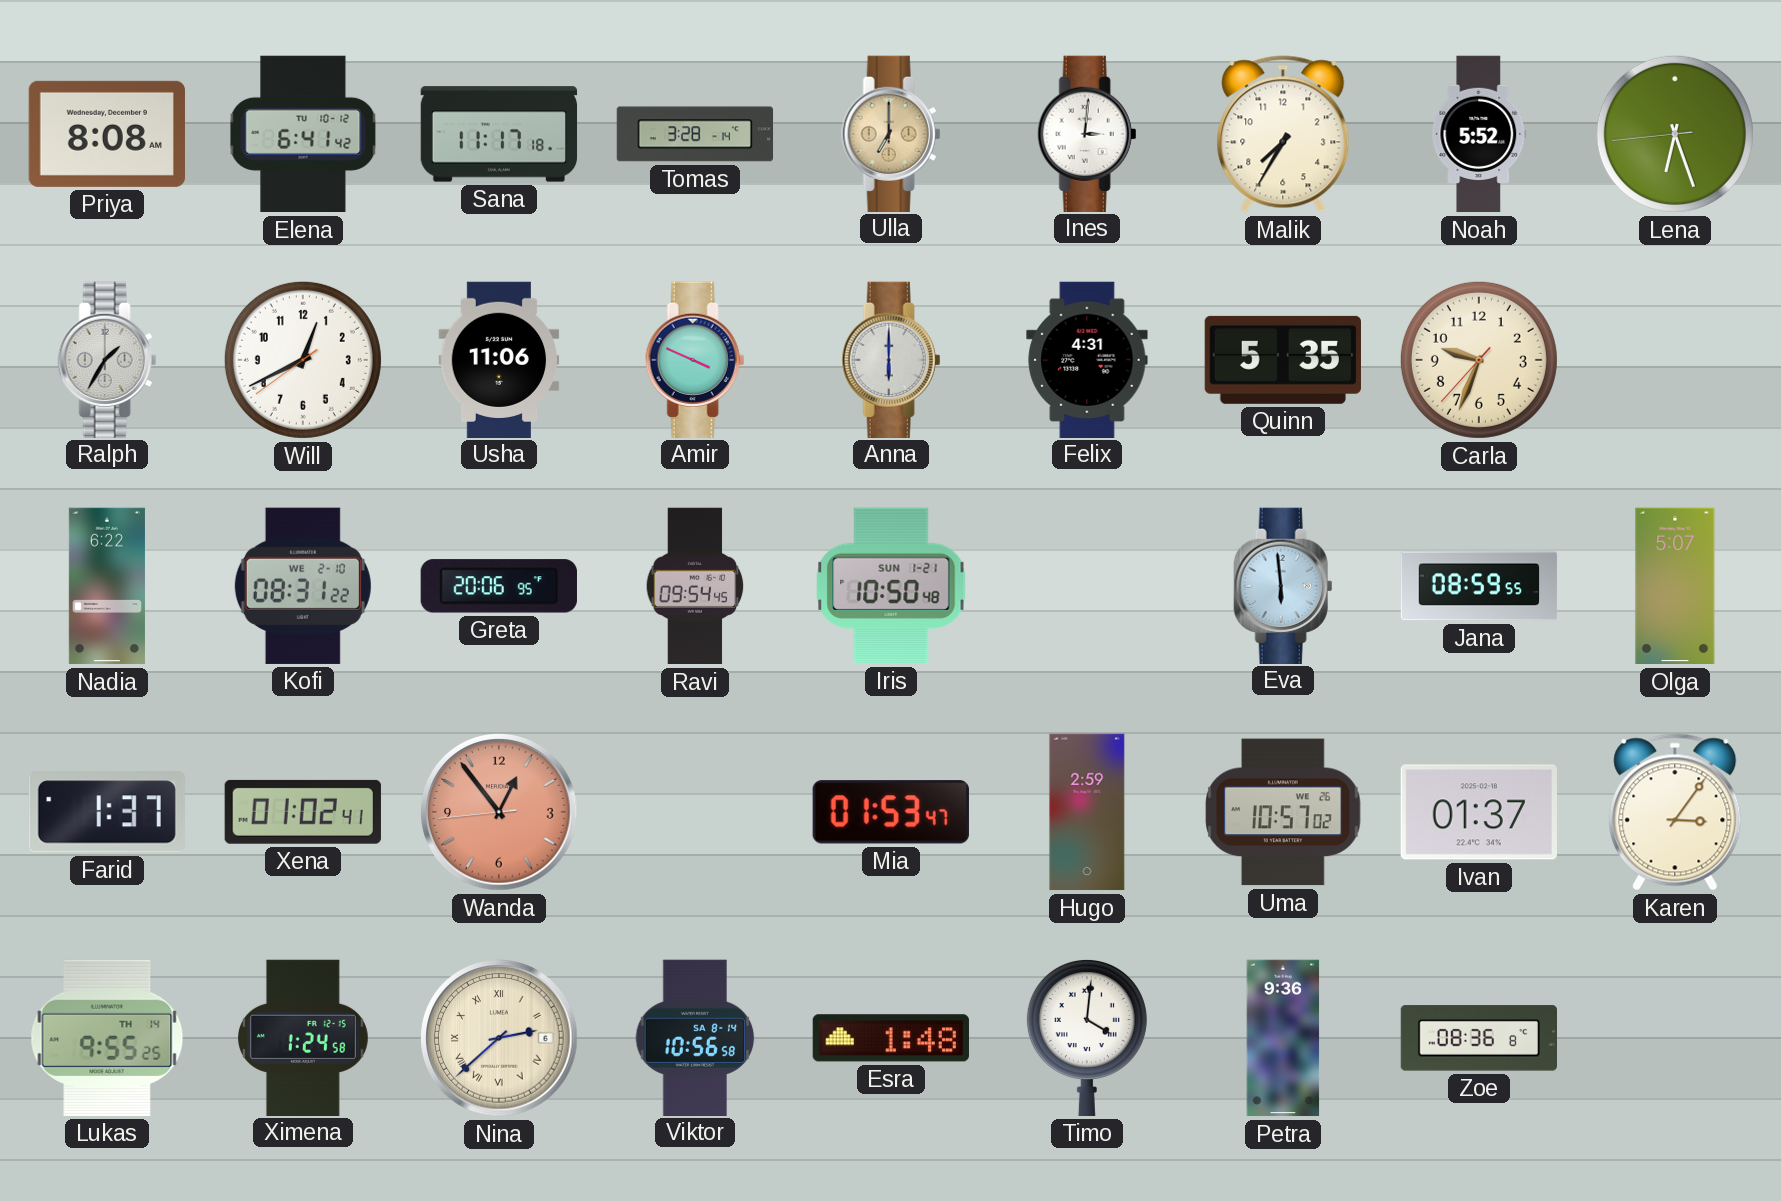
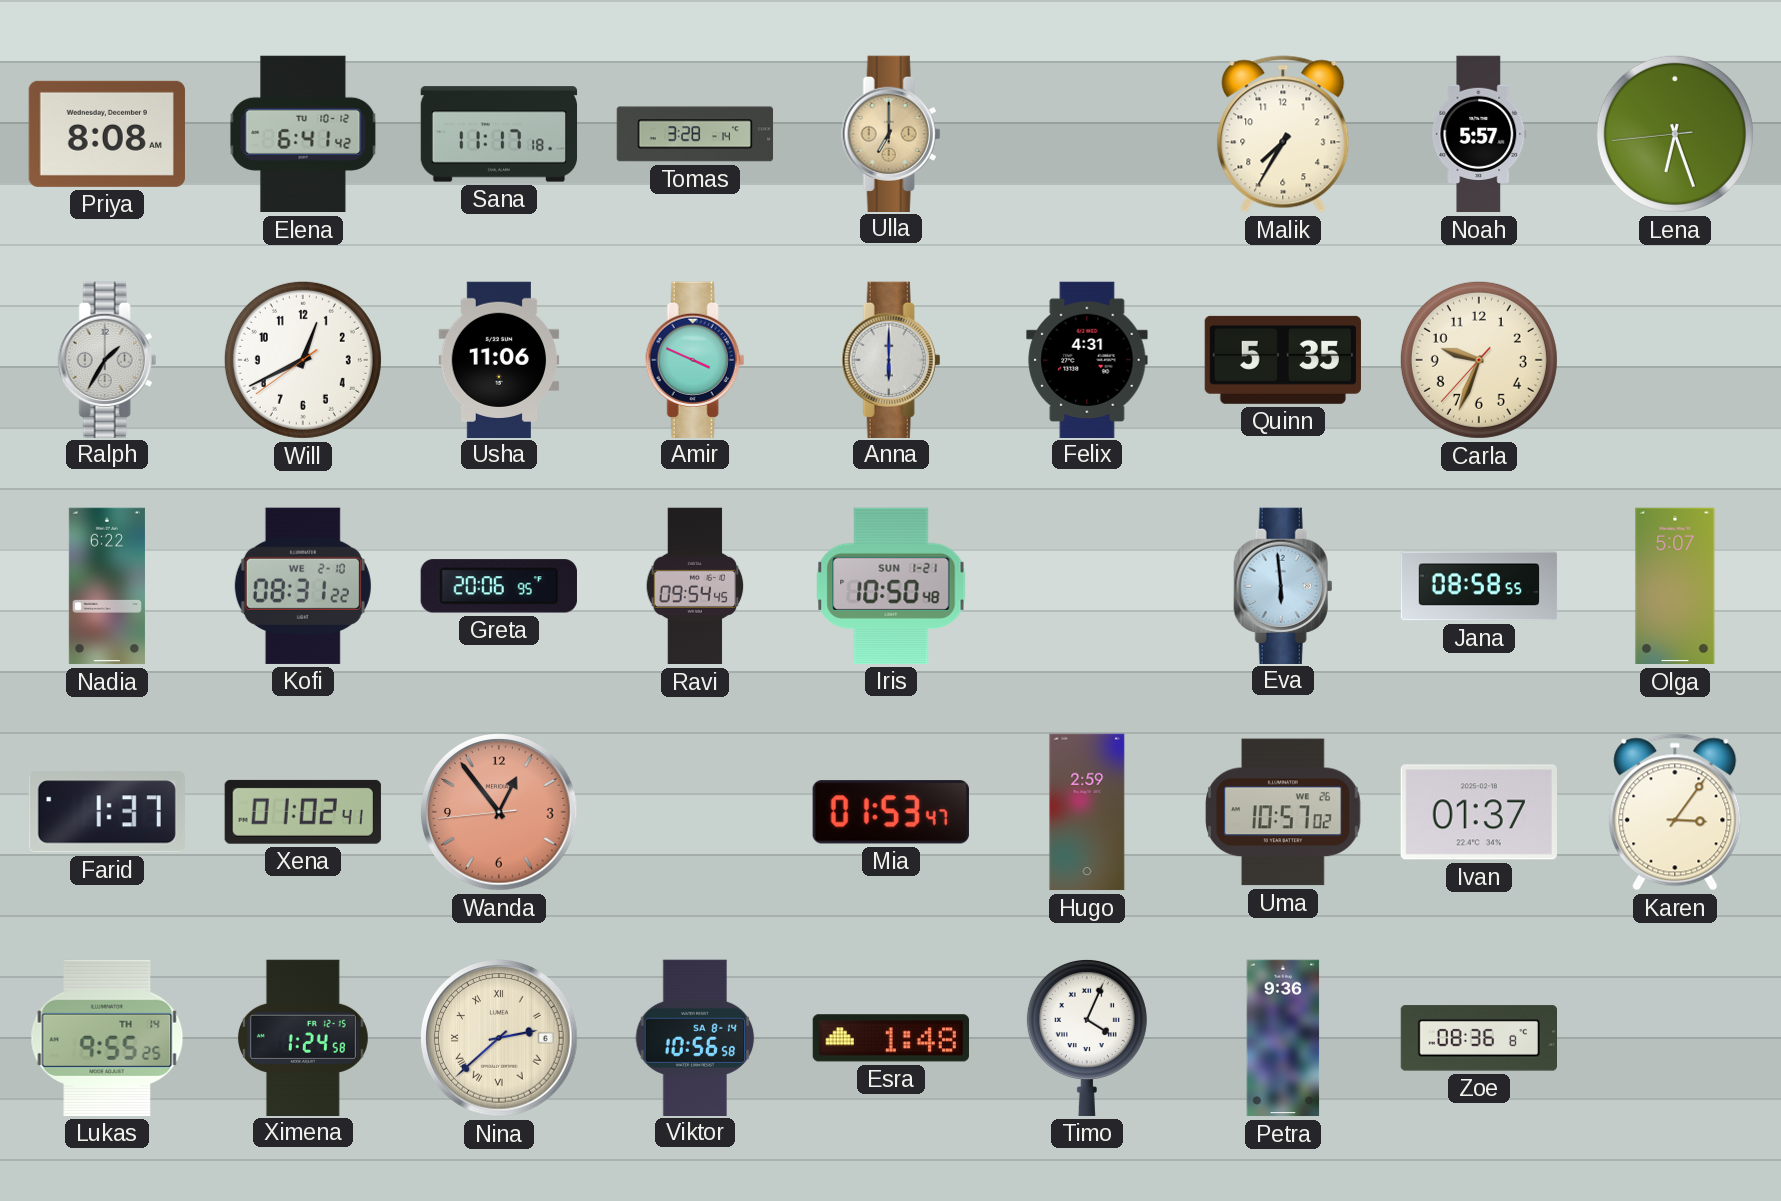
Ines: 3:01 -> none (1087, 133)
Noah: 5:52 -> 5:57 (1479, 134)
Jana: 08:59 -> 08:58 (1479, 586)
Timo: 4:01 -> 4:04 (1087, 1037)
